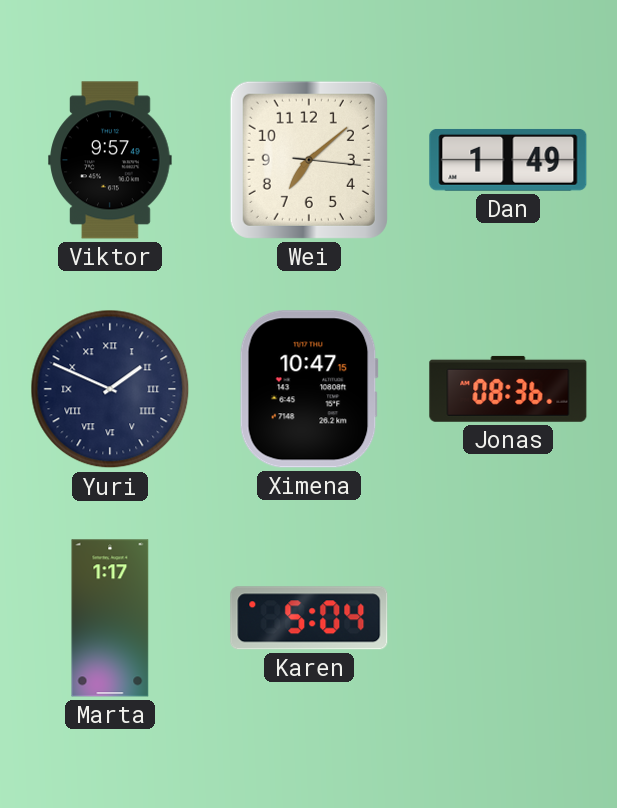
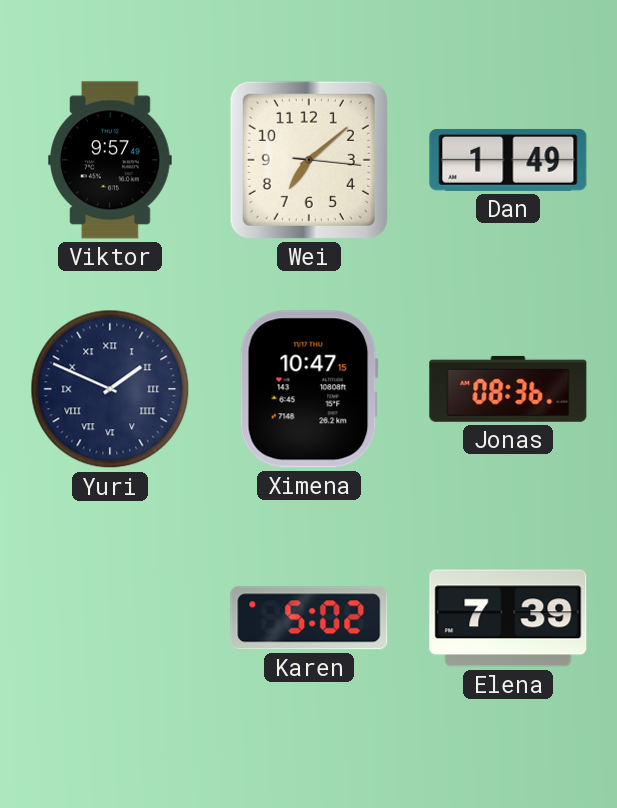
Marta: 1:17 -> none (110, 618)
Karen: 5:04 -> 5:02 (309, 618)
Elena: none -> 7:39 (508, 618)
